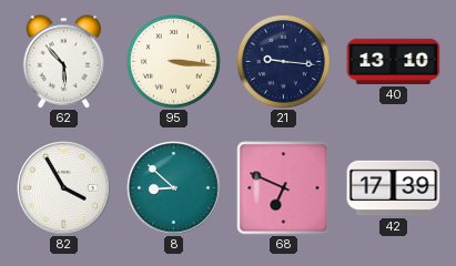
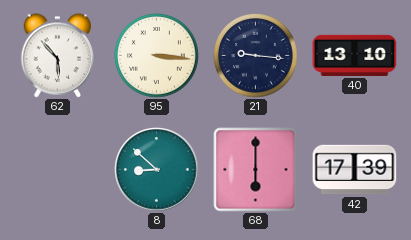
82: 3:55 -> none (64, 188)
68: 6:49 -> 6:00 (256, 170)
